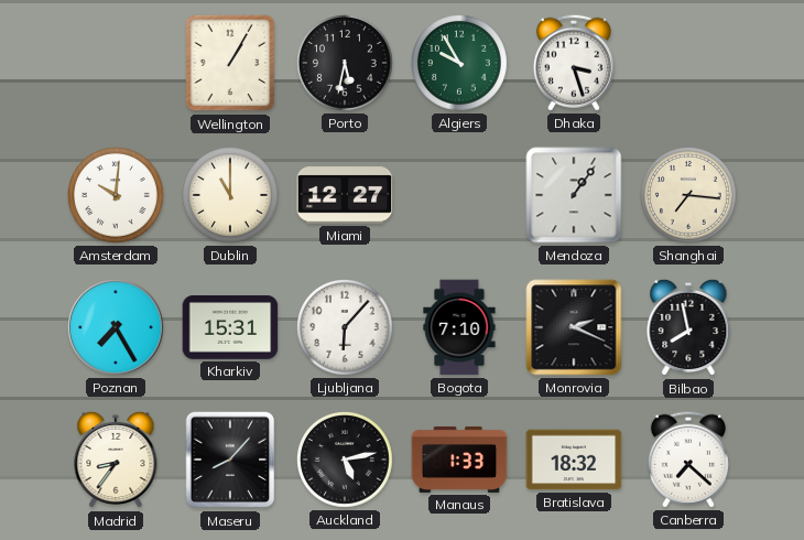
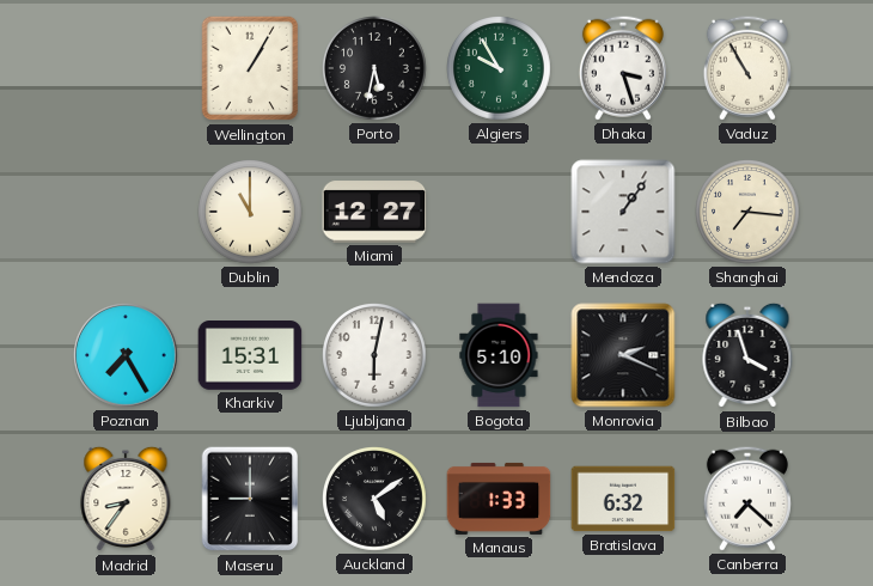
Vaduz: none -> 10:55 (747, 68)
Amsterdam: 10:01 -> none (117, 196)
Ljubljana: 6:07 -> 6:02 (376, 356)
Bogota: 7:10 -> 5:10 (499, 355)
Bilbao: 7:58 -> 3:57 (747, 355)
Maseru: 8:07 -> 9:00 (250, 499)
Auckland: 5:13 -> 5:09 (376, 500)
Bratislava: 18:32 -> 6:32 (623, 499)
